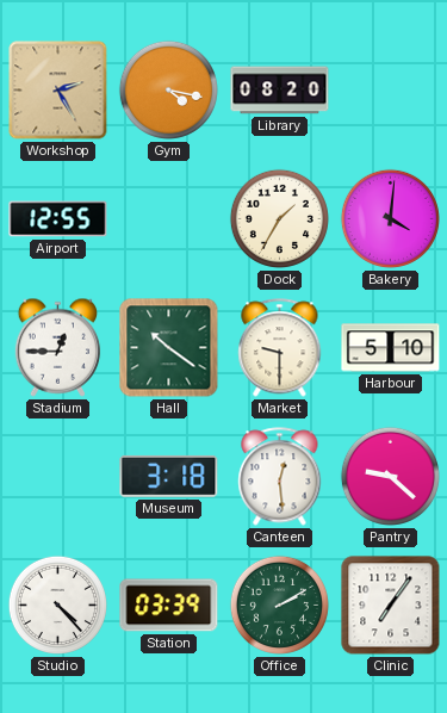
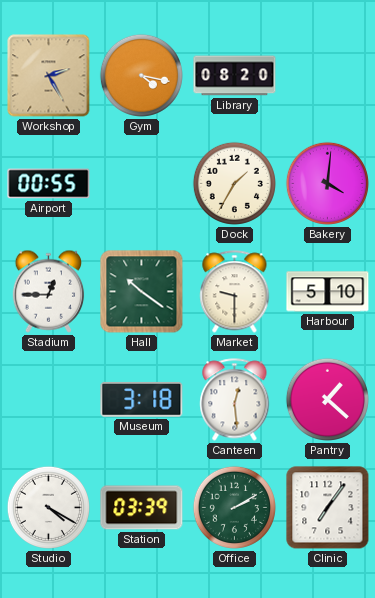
Airport: 12:55 -> 00:55 (49, 184)
Pantry: 9:22 -> 1:22 (327, 399)
Studio: 4:23 -> 4:20 (48, 507)
